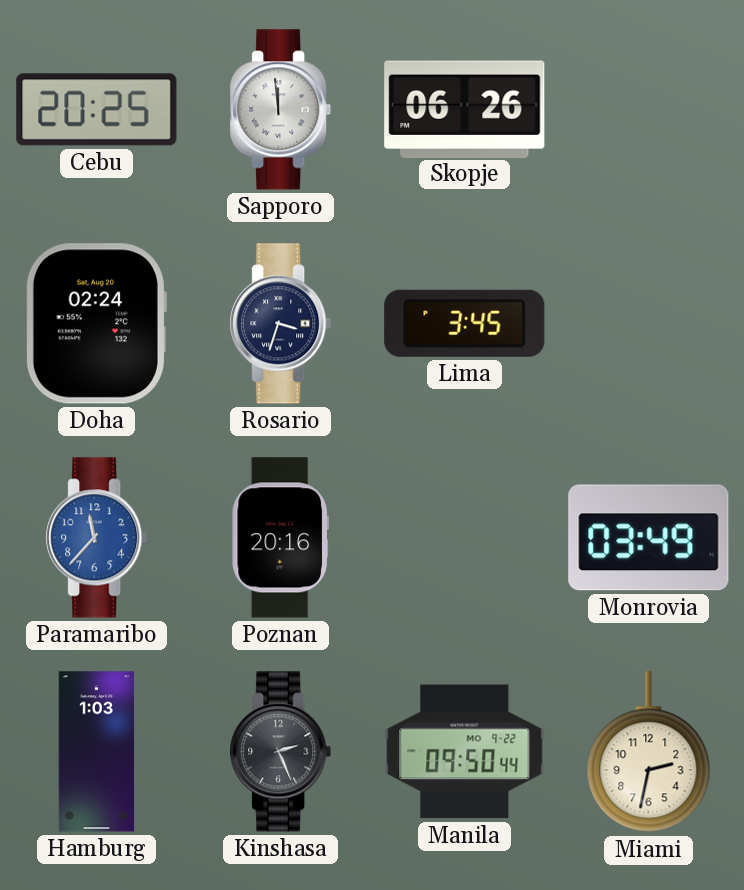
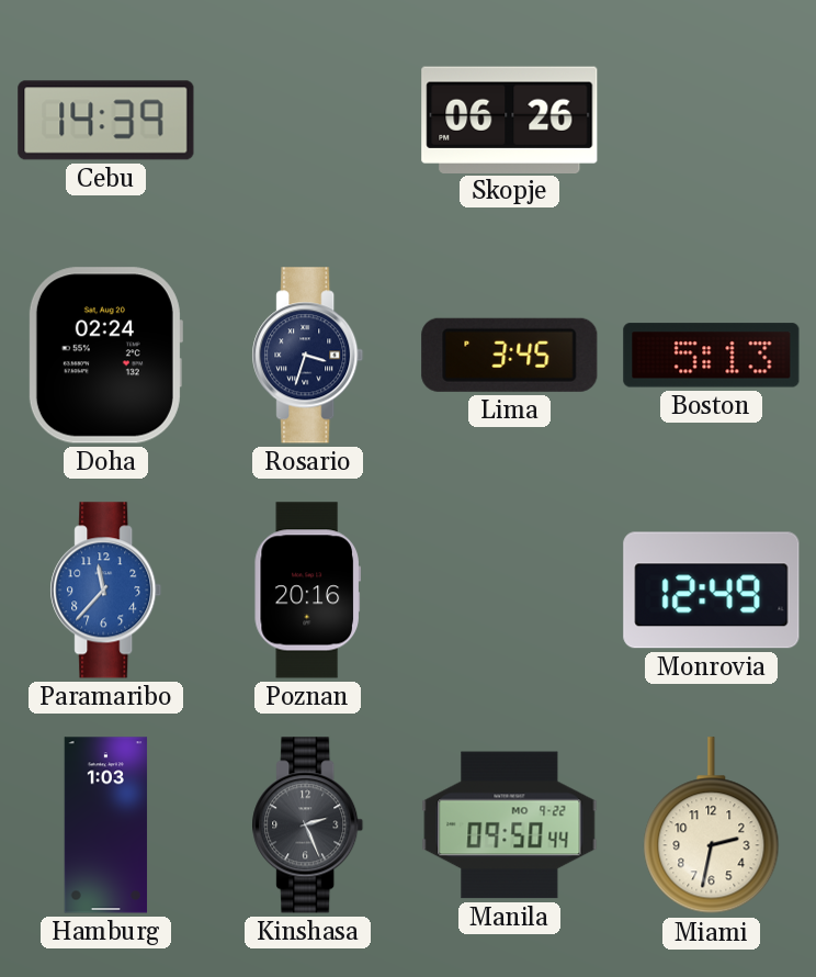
Cebu: 20:25 -> 14:39 (106, 121)
Sapporo: 11:59 -> none (281, 110)
Boston: none -> 5:13 (712, 356)
Monrovia: 03:49 -> 12:49 (712, 591)
